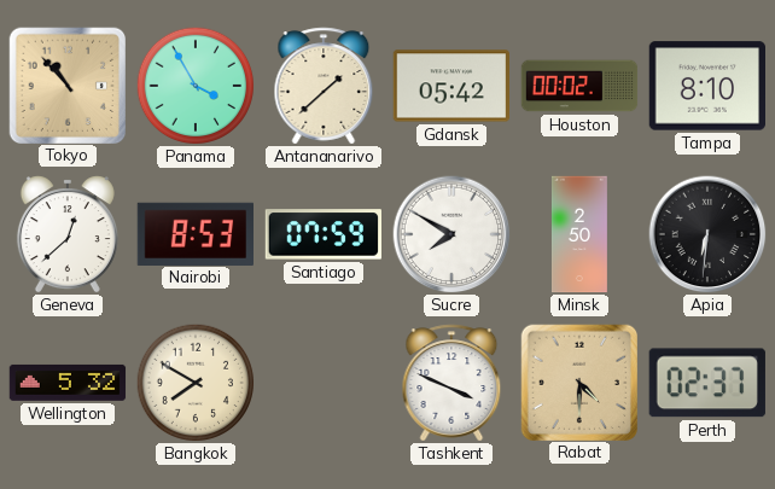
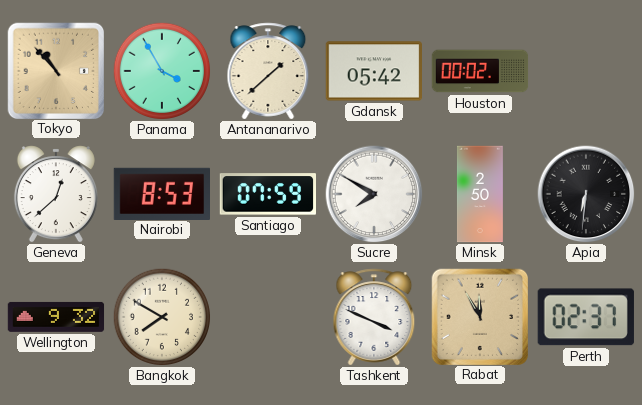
Tampa: 8:10 -> none (706, 86)
Wellington: 5:32 -> 9:32 (56, 317)
Rabat: 4:30 -> 11:55 (479, 316)
